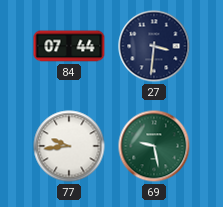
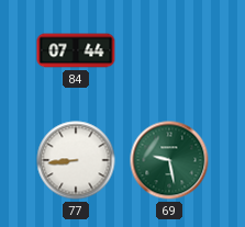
27: 3:31 -> none (154, 46)
77: 9:44 -> 8:44 (76, 160)
